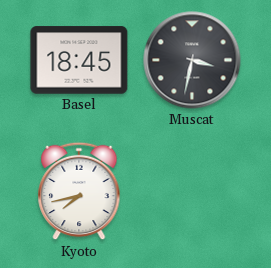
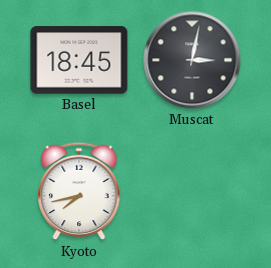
Muscat: 3:32 -> 3:02 (192, 60)
